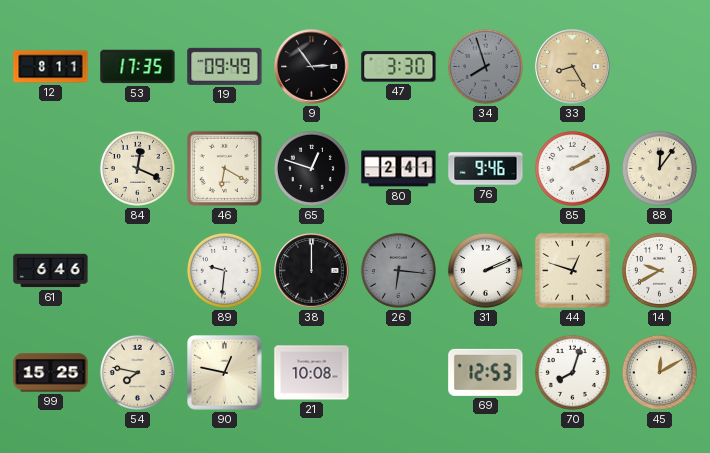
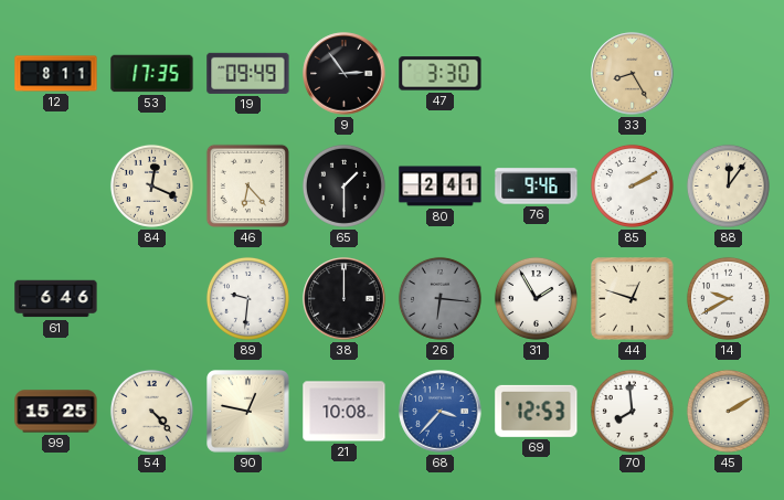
34: 7:57 -> none (485, 66)
46: 6:20 -> 6:23 (247, 185)
65: 12:48 -> 1:30 (343, 185)
31: 2:11 -> 1:55 (536, 298)
54: 7:47 -> 4:23 (151, 411)
68: none -> 3:37 (441, 412)
70: 8:03 -> 7:59 (632, 411)
45: 12:10 -> 2:10 (728, 411)
